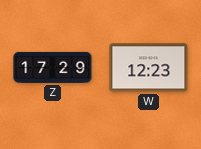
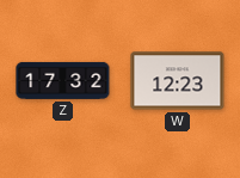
Z: 17:29 -> 17:32 (63, 80)
